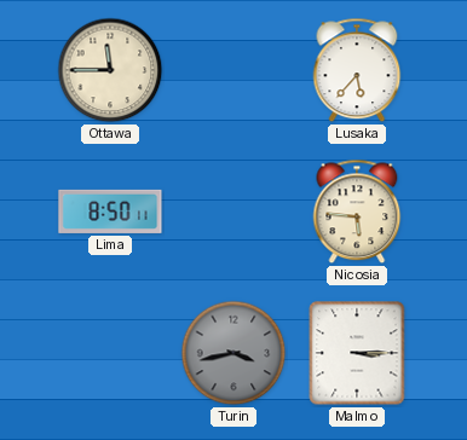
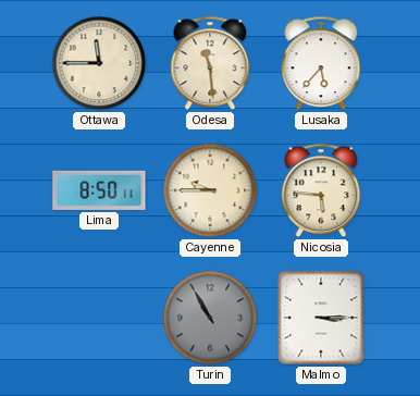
Odesa: none -> 11:29 (210, 63)
Cayenne: none -> 9:45 (210, 190)
Turin: 3:43 -> 10:55 (210, 318)
